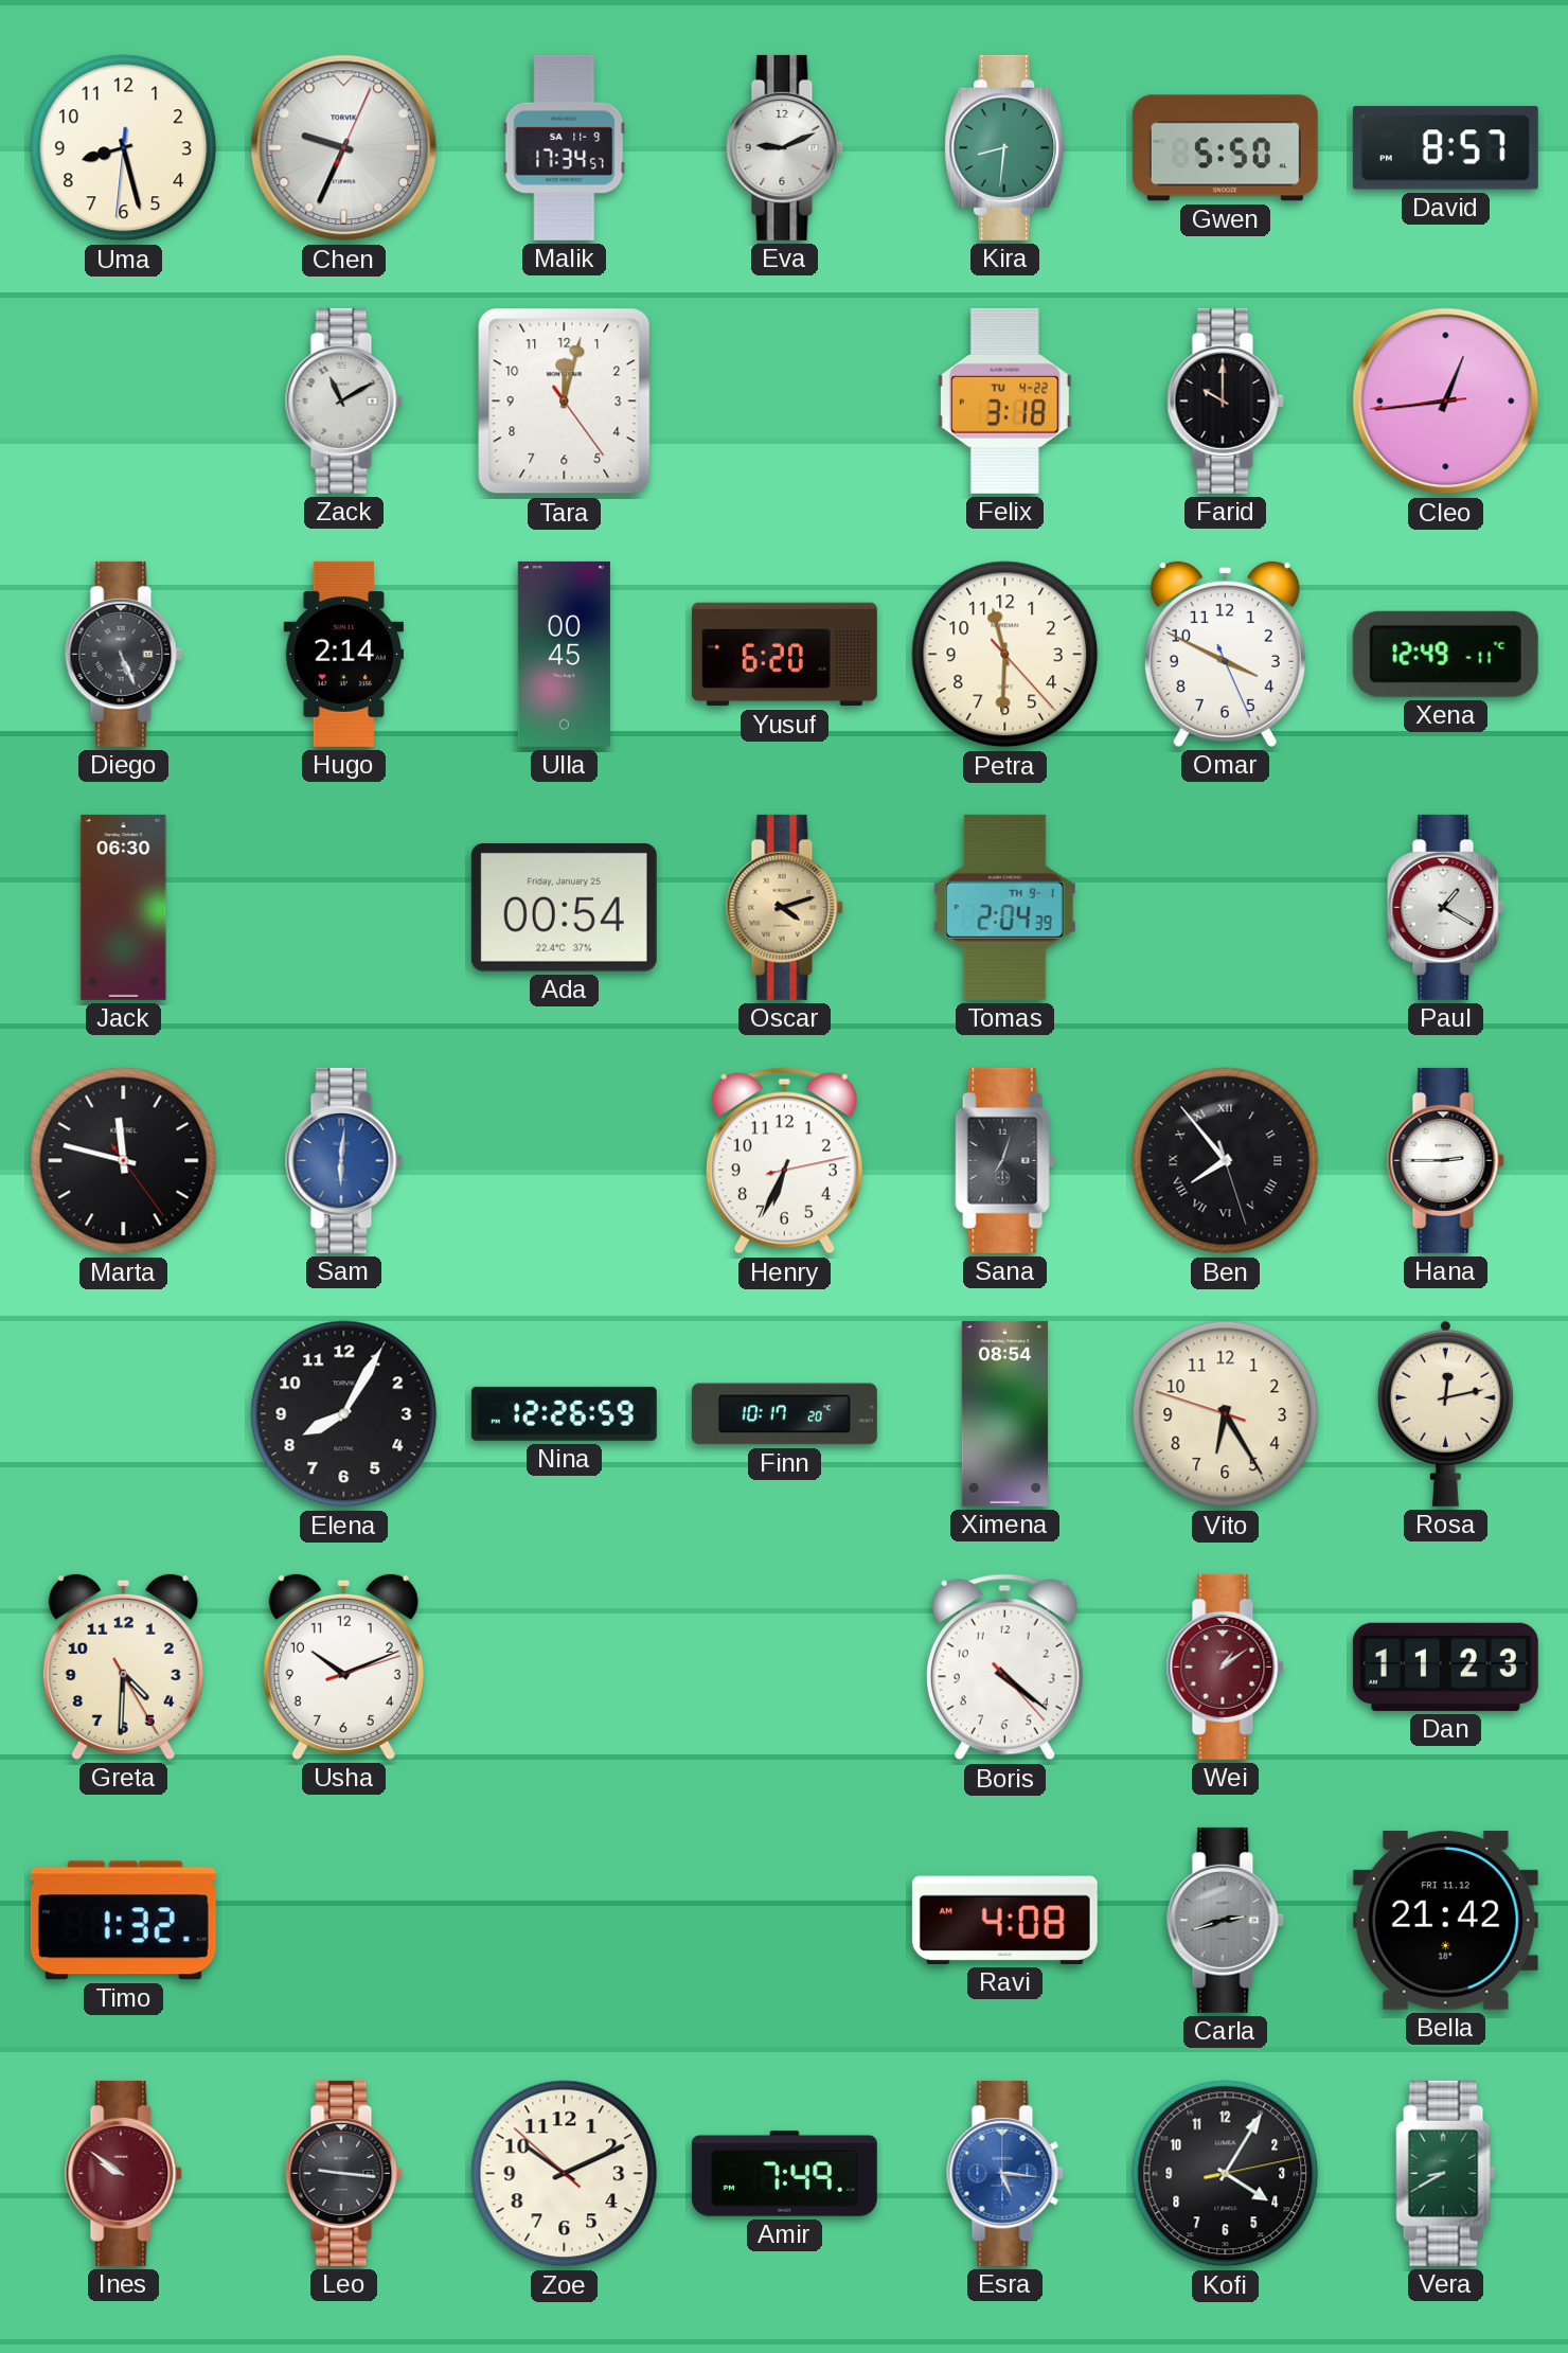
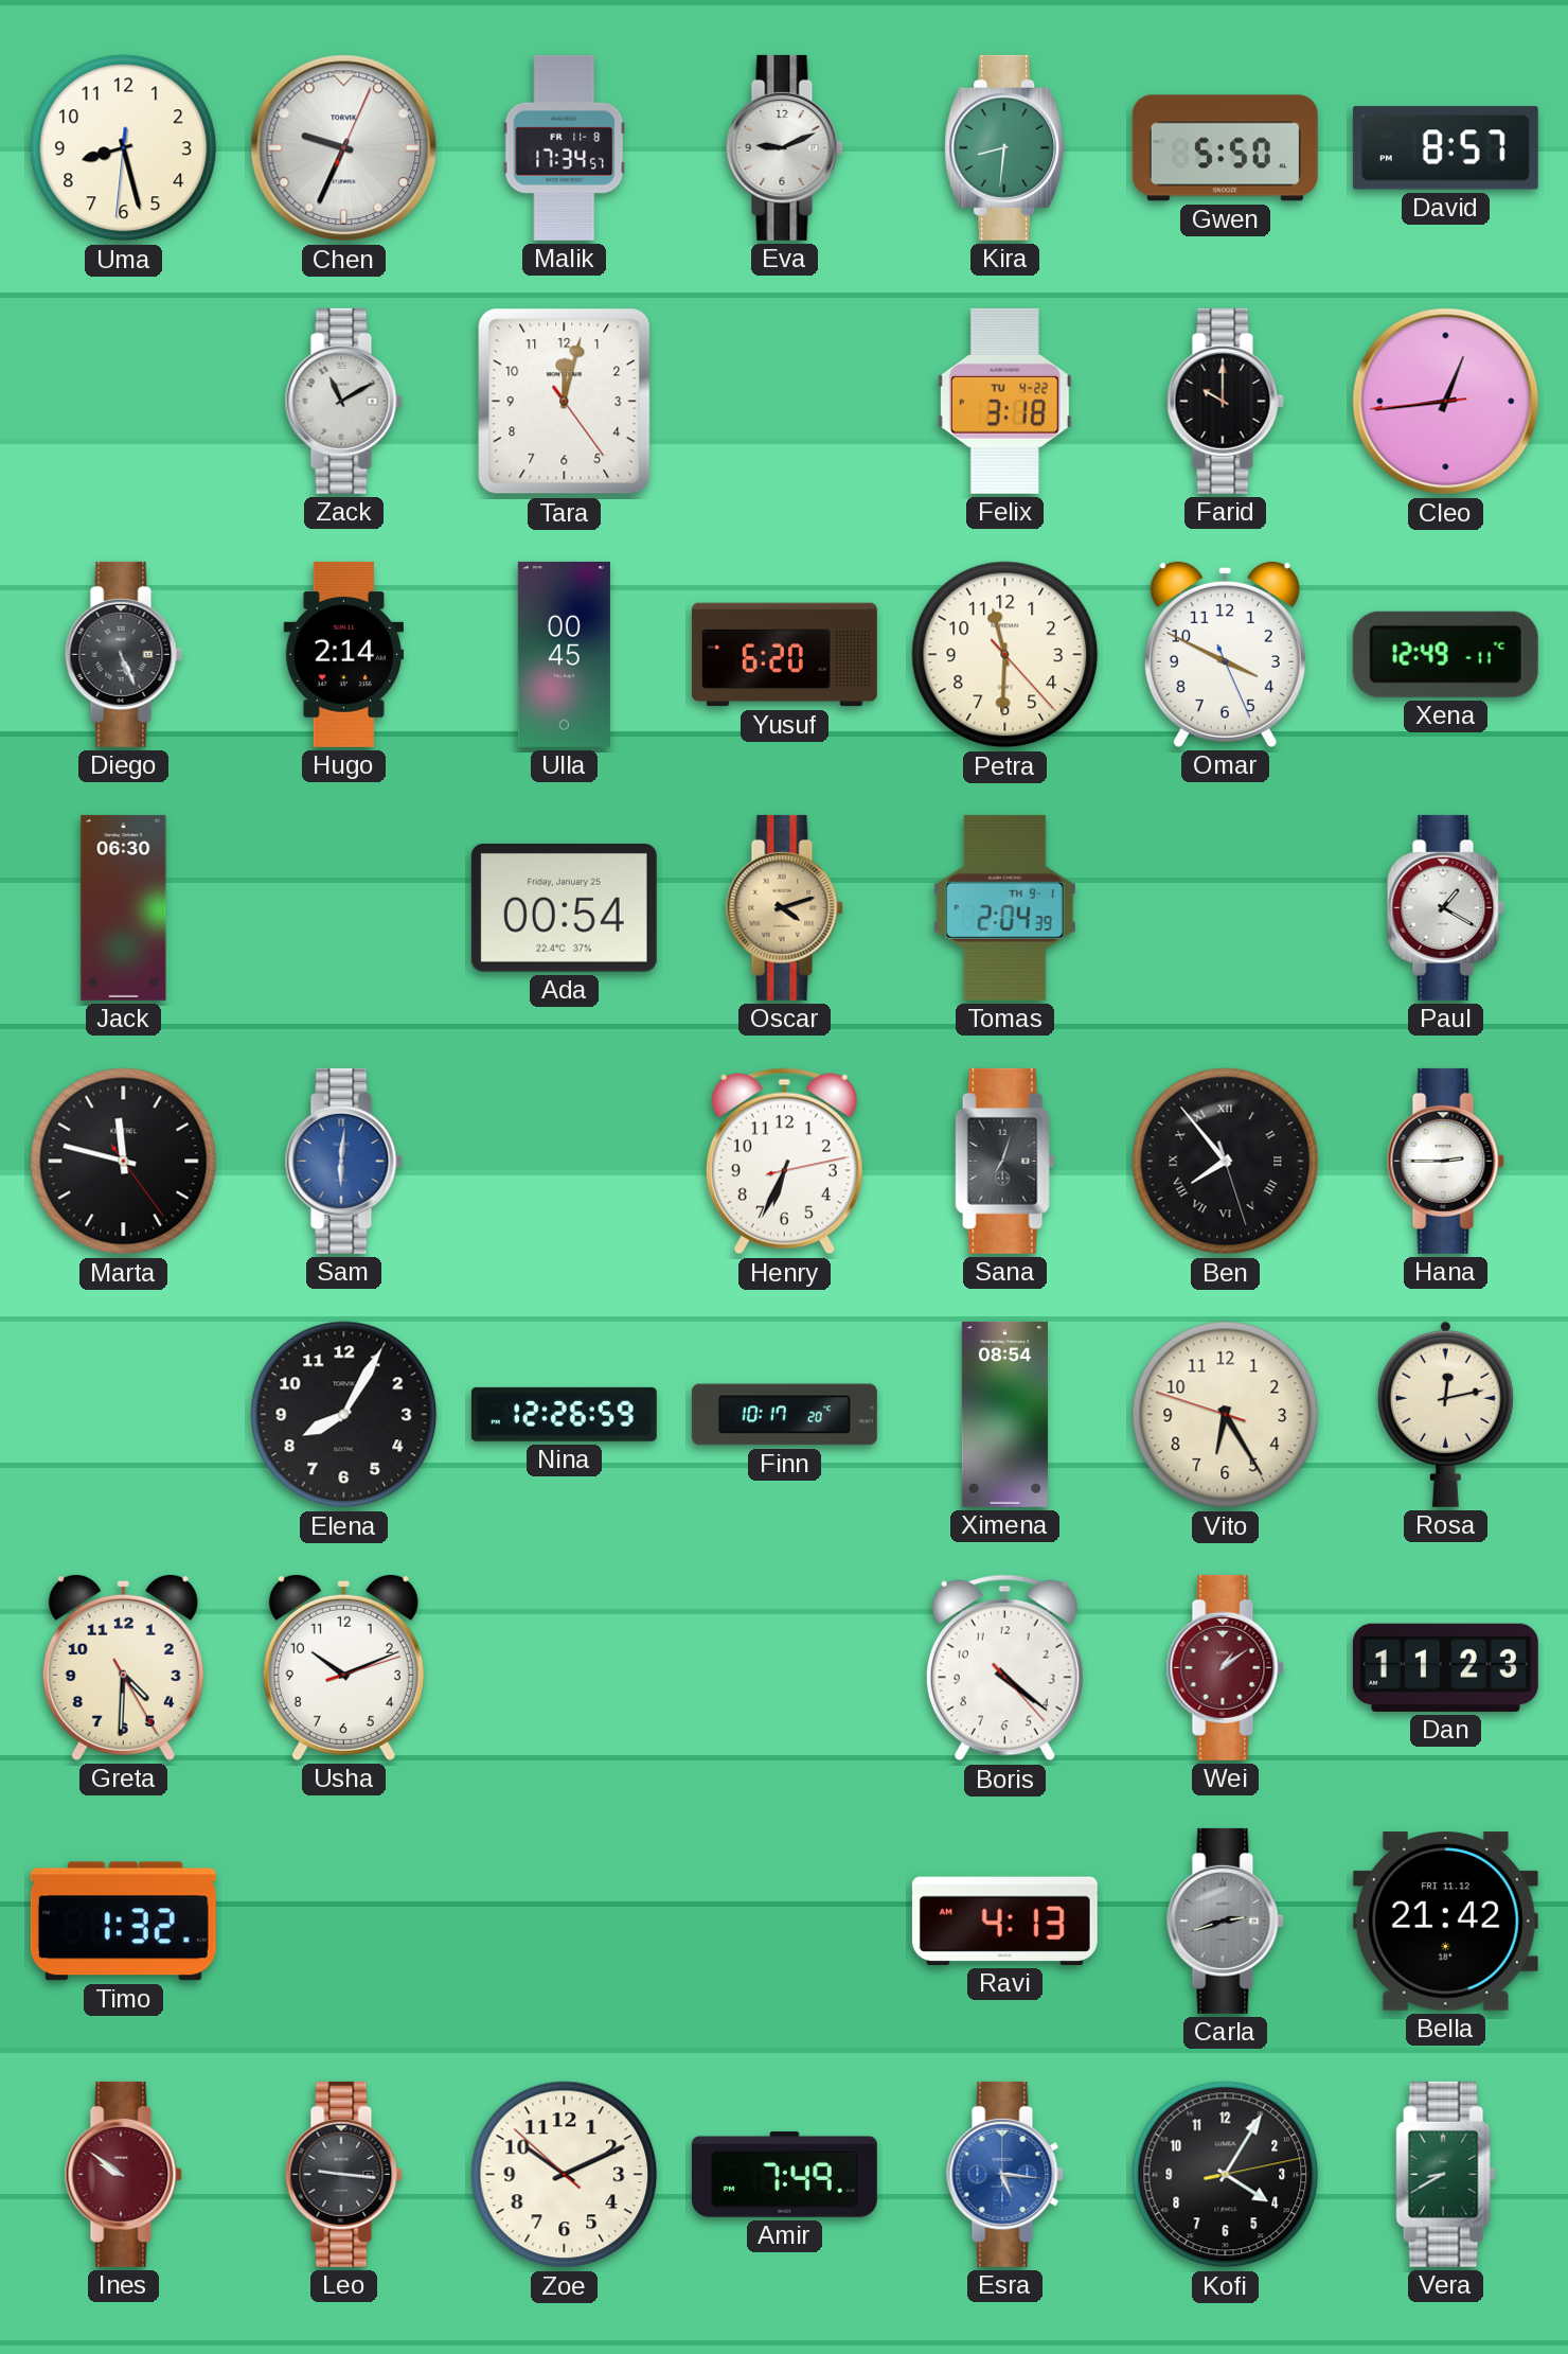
Malik date: SA 11-9 -> FR 11-8 (565, 147)
Ravi: 4:08 -> 4:13 (1004, 1921)
